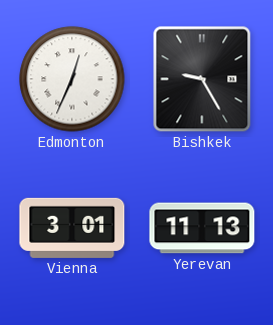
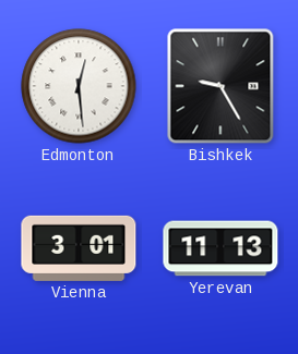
Edmonton: 12:34 -> 12:29 (79, 86)
